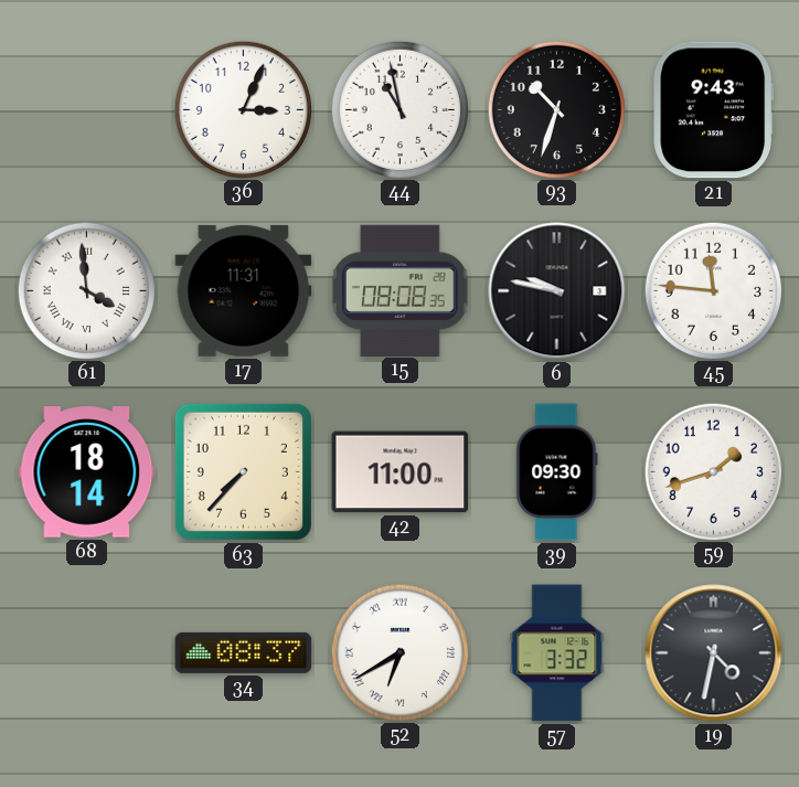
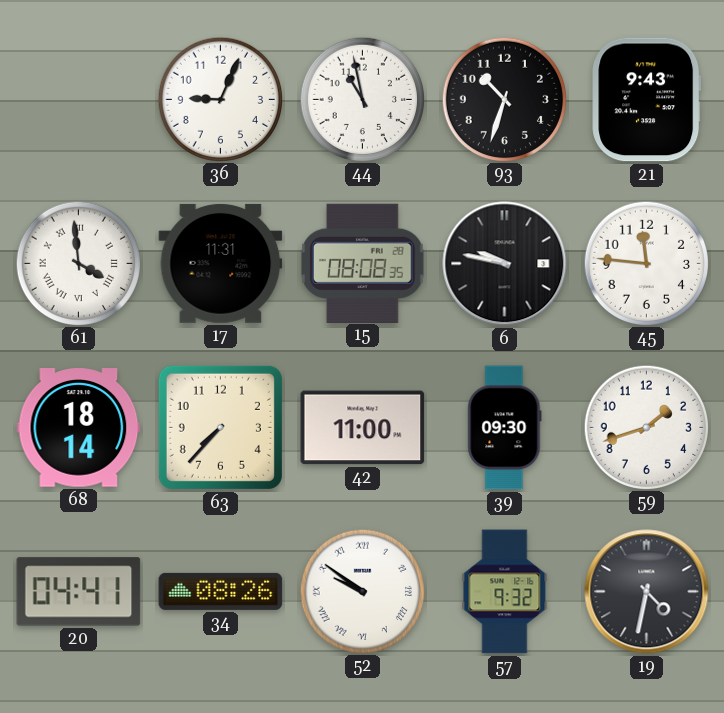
36: 3:04 -> 9:04 (220, 99)
20: none -> 04:41 (79, 592)
34: 08:37 -> 08:26 (221, 591)
52: 6:40 -> 9:51 (362, 591)
57: 3:32 -> 9:32 (505, 592)
